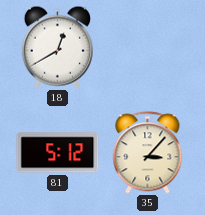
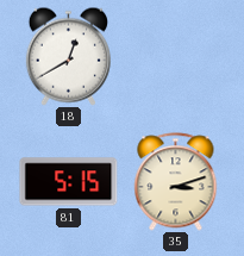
81: 5:12 -> 5:15 (69, 182)
35: 3:07 -> 3:12 (176, 182)
